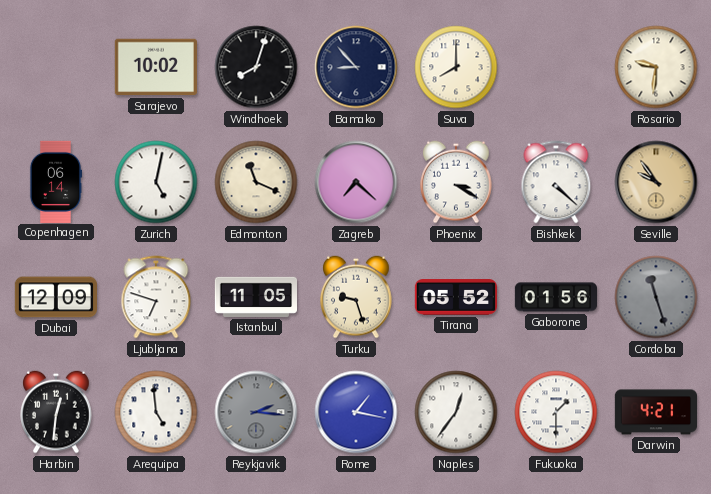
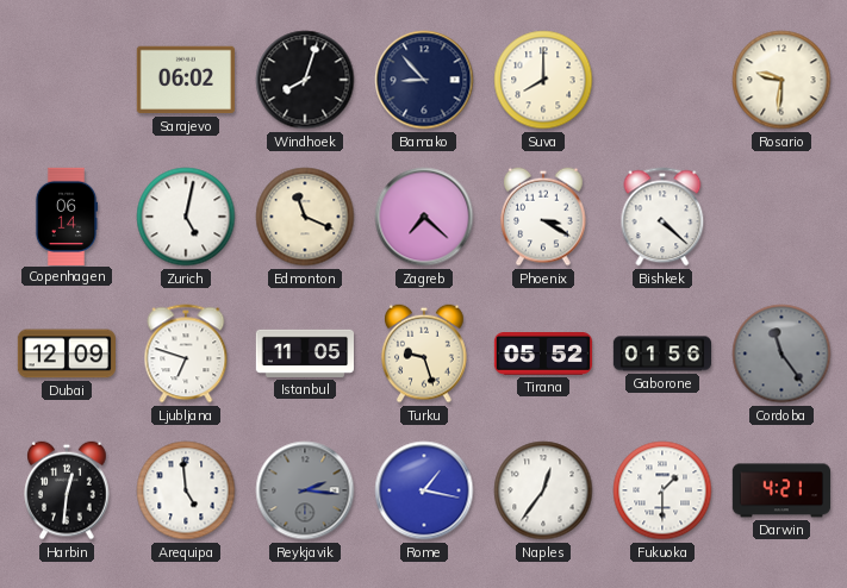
Sarajevo: 10:02 -> 06:02 (186, 80)
Seville: 9:54 -> none (656, 182)
Cordoba: 11:27 -> 11:24 (781, 354)
